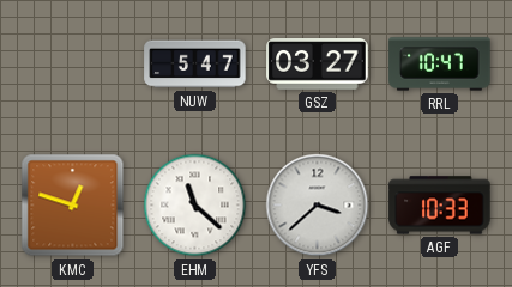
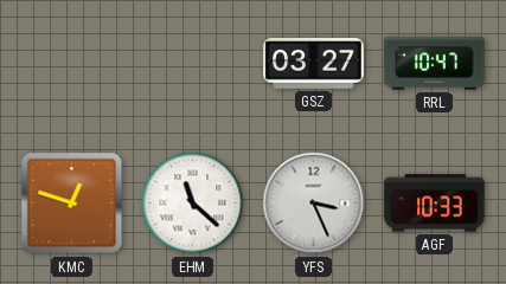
NUW: 5:47 -> none (195, 65)
YFS: 3:38 -> 3:26 (314, 204)
